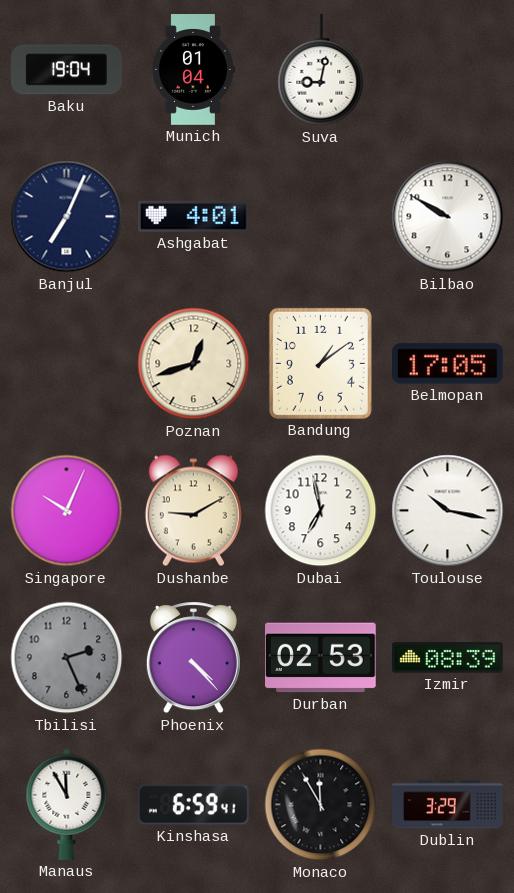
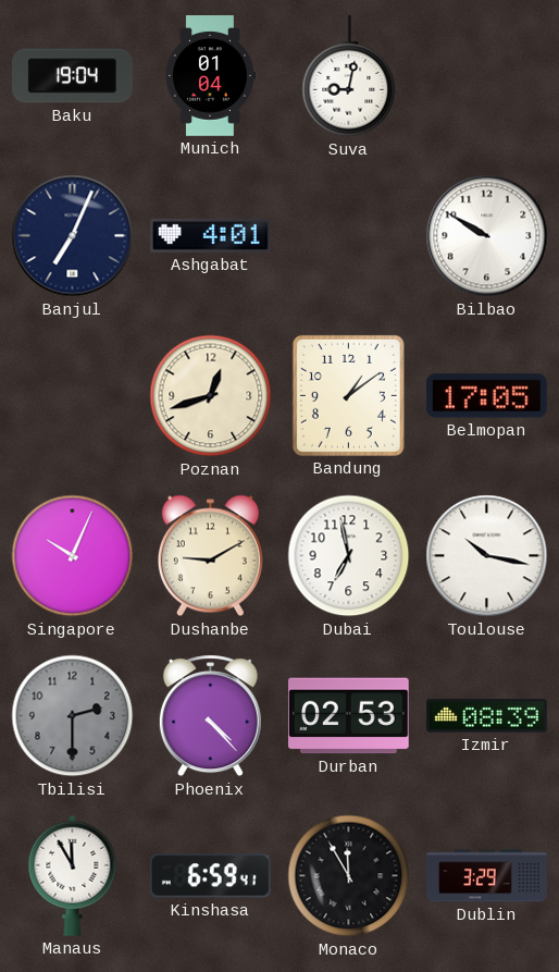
Tbilisi: 2:26 -> 2:30 (73, 716)
